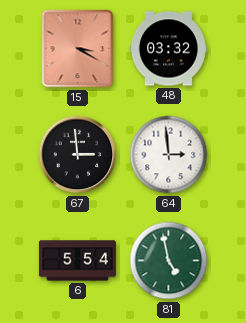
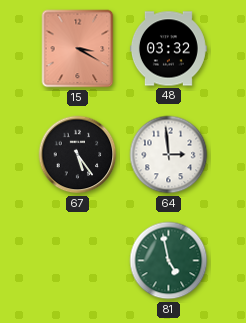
67: 2:59 -> 5:24 (78, 155)
6: 5:54 -> none (77, 261)
